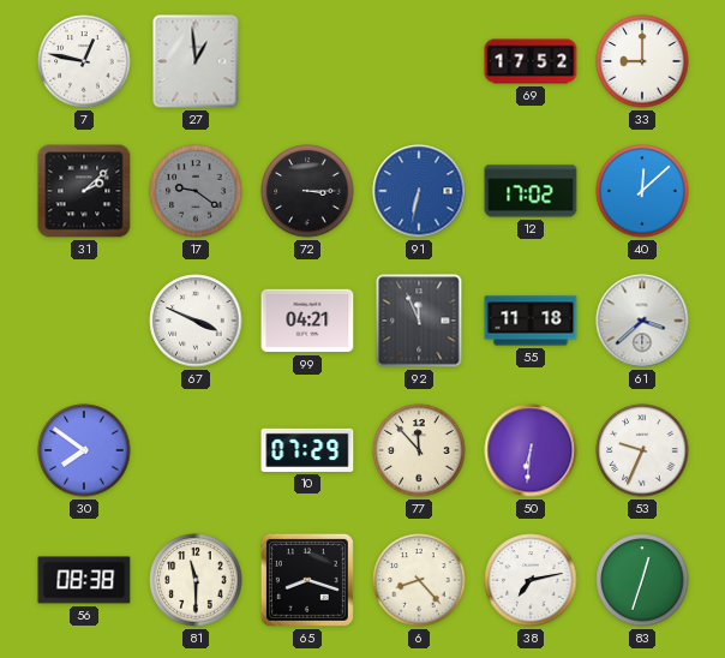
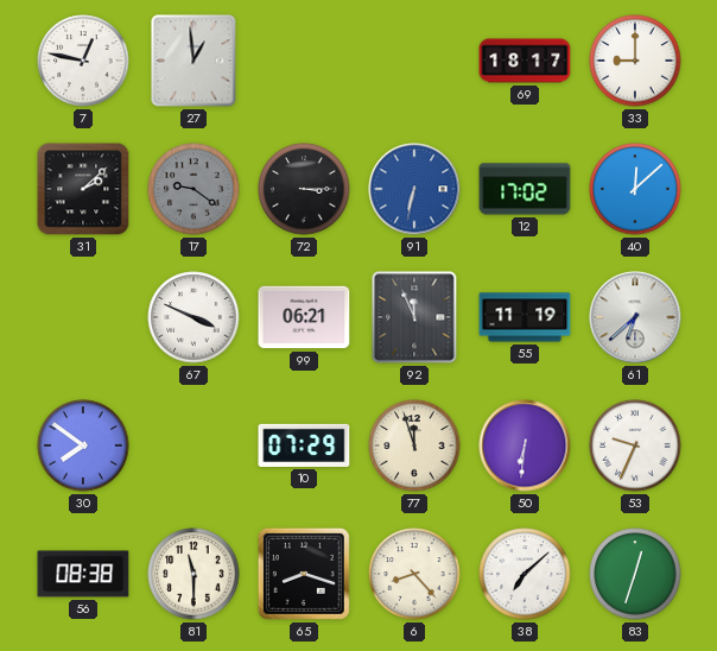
69: 17:52 -> 18:17 (525, 61)
99: 04:21 -> 06:21 (304, 317)
55: 11:18 -> 11:19 (525, 317)
61: 3:38 -> 6:38 (635, 317)
77: 11:53 -> 11:57 (414, 445)
38: 7:13 -> 7:08 (525, 574)
